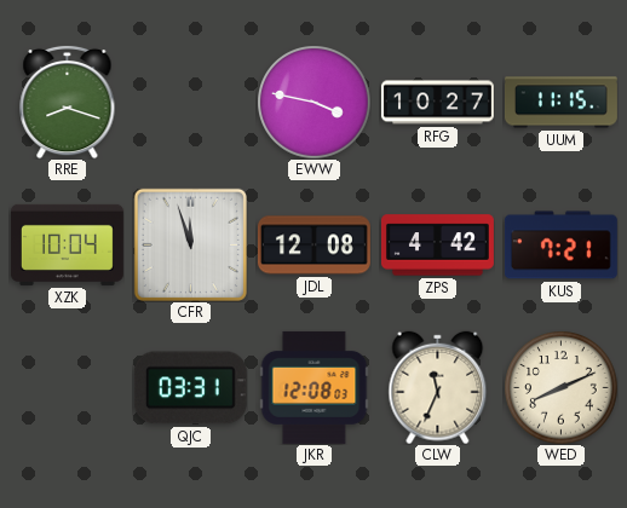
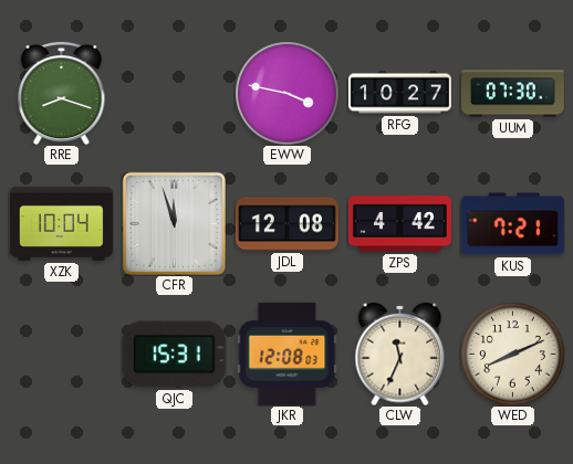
UUM: 11:15 -> 07:30 (512, 94)
QJC: 03:31 -> 15:31 (174, 355)
